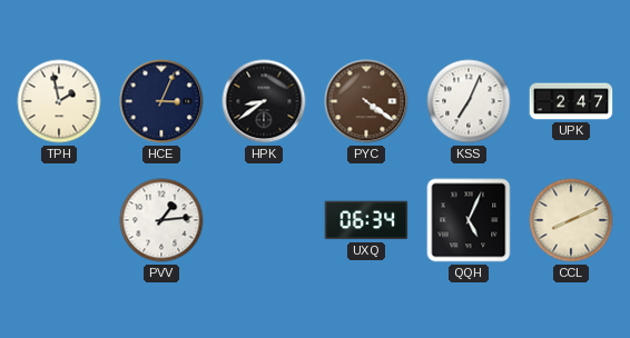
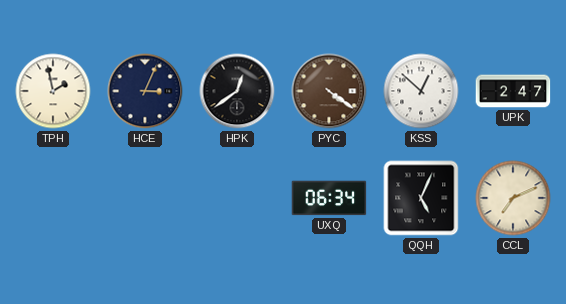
HPK: 8:39 -> 12:39 (237, 91)
KSS: 7:04 -> 12:52 (421, 91)
PVV: 1:14 -> none (161, 220)
CCL: 8:11 -> 7:11 (513, 198)
